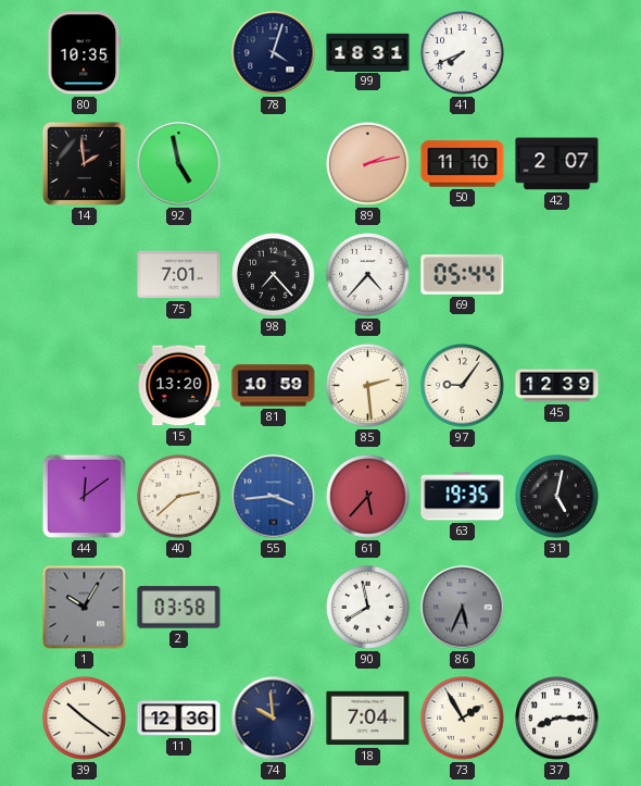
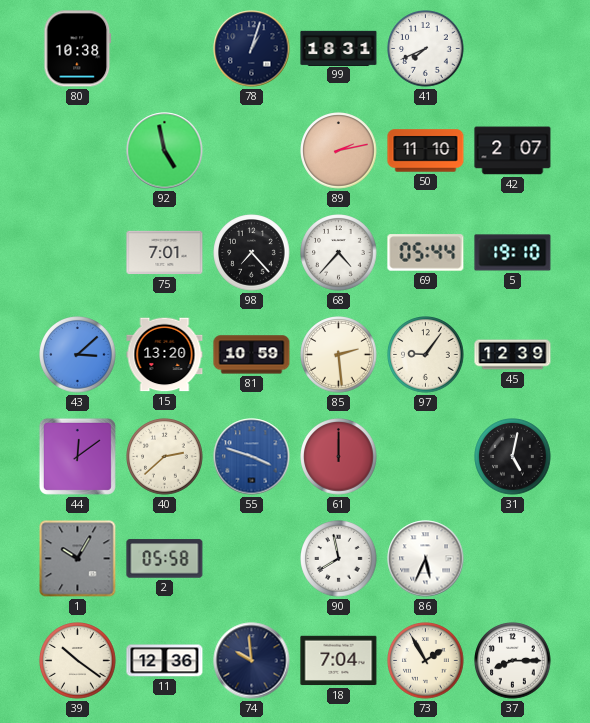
80: 10:35 -> 10:38 (78, 49)
78: 4:03 -> 1:03 (252, 49)
14: 1:59 -> none (84, 163)
5: none -> 19:10 (513, 253)
43: none -> 3:08 (78, 355)
55: 3:44 -> 3:48 (252, 457)
61: 5:37 -> 12:00 (339, 457)
63: 19:35 -> none (463, 497)
2: 03:58 -> 05:58 (165, 559)
86 dial: grey -> white (426, 559)
